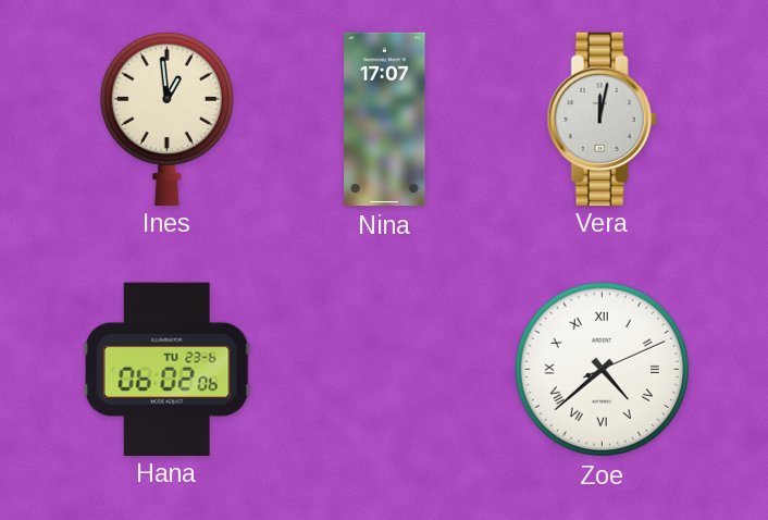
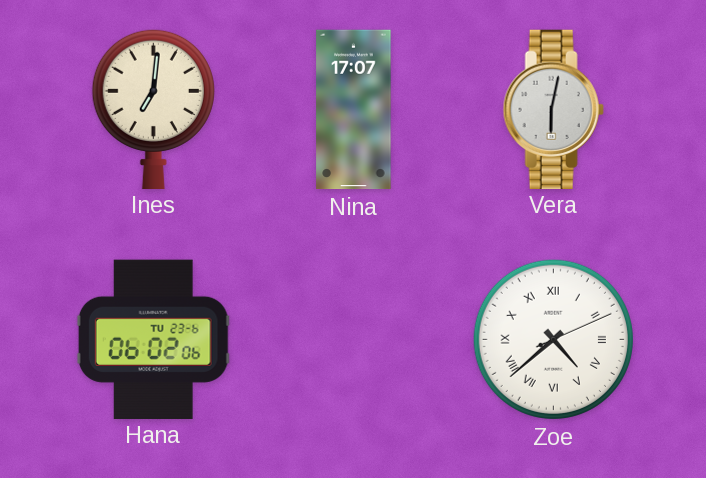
Ines: 12:59 -> 7:01 (153, 108)
Vera: 12:02 -> 6:02 (553, 109)
